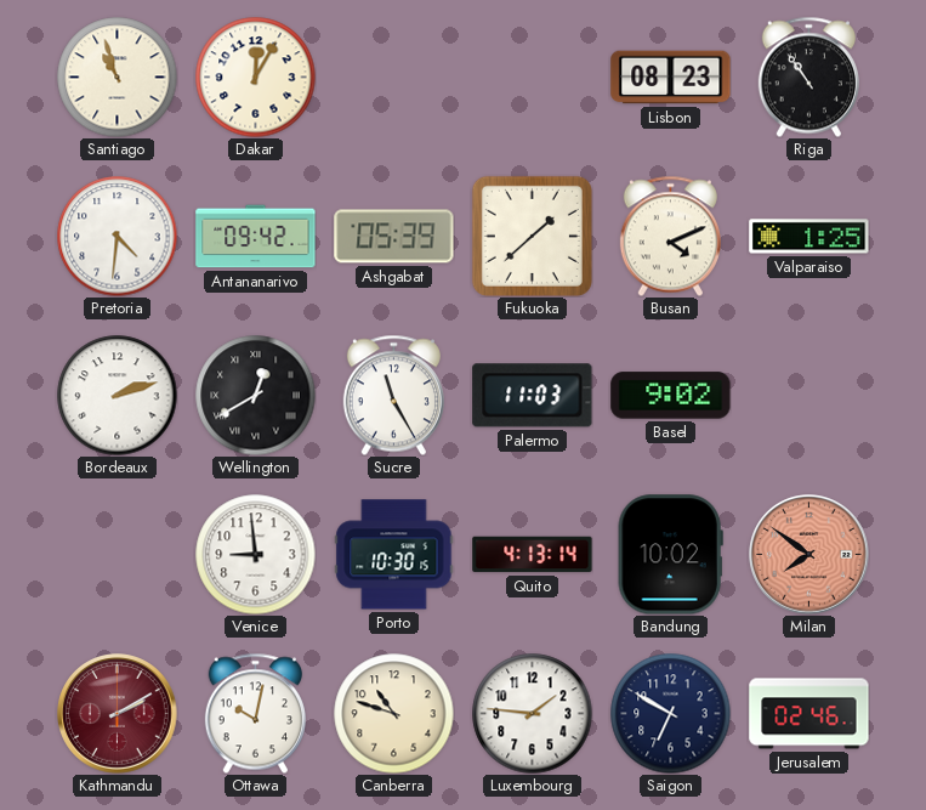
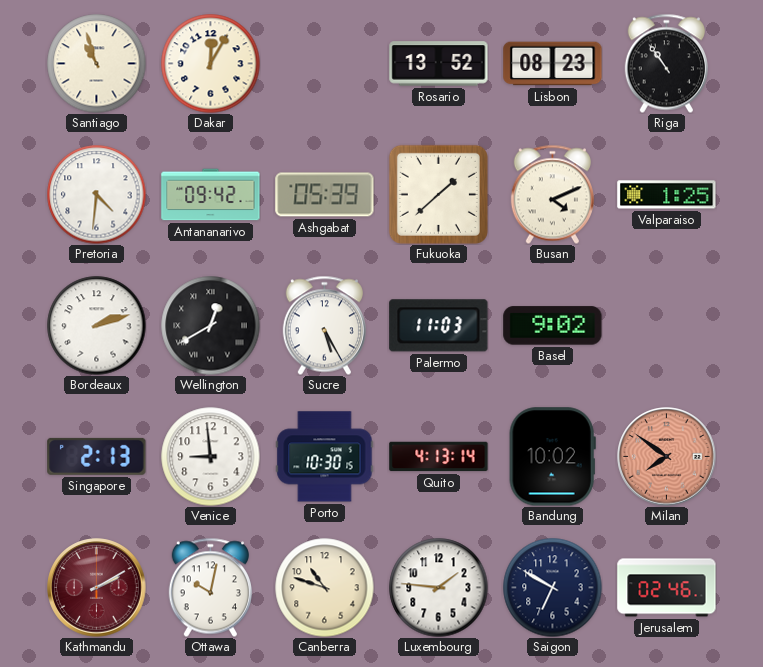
Rosario: none -> 13:52 (439, 64)
Sucre: 11:25 -> 5:25 (324, 325)
Singapore: none -> 2:13 (97, 456)
